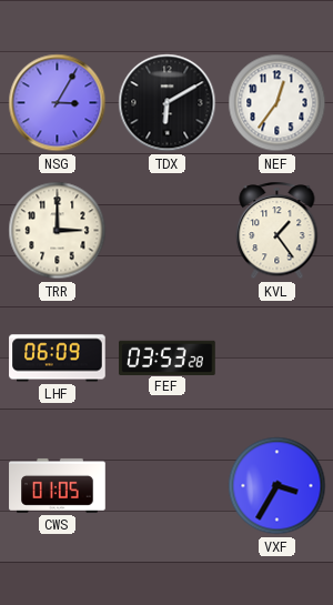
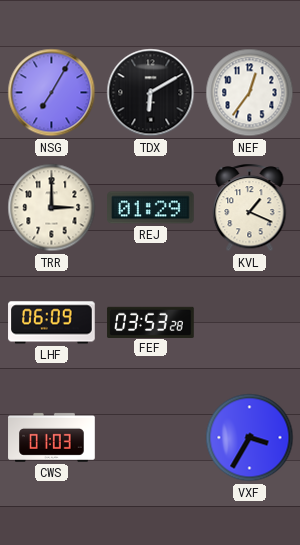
NSG: 3:05 -> 7:05 (52, 93)
REJ: none -> 01:29 (151, 208)
KVL: 1:24 -> 1:19 (250, 208)
CWS: 01:05 -> 01:03 (52, 437)
